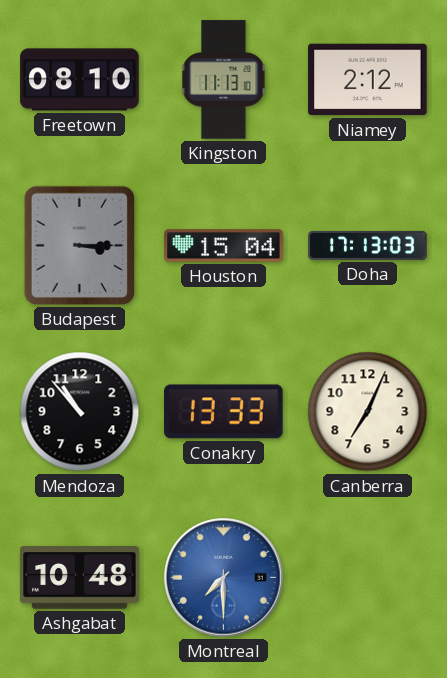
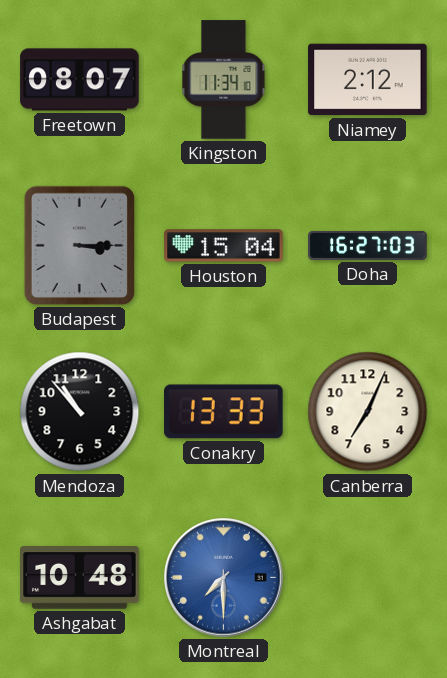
Freetown: 08:10 -> 08:07 (80, 80)
Kingston: 11:13 -> 11:34 (224, 80)
Doha: 17:13 -> 16:27 (368, 245)
